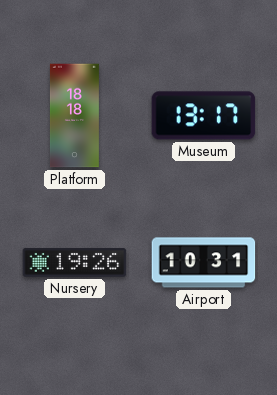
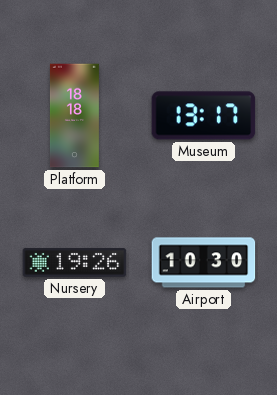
Airport: 10:31 -> 10:30 (204, 263)
